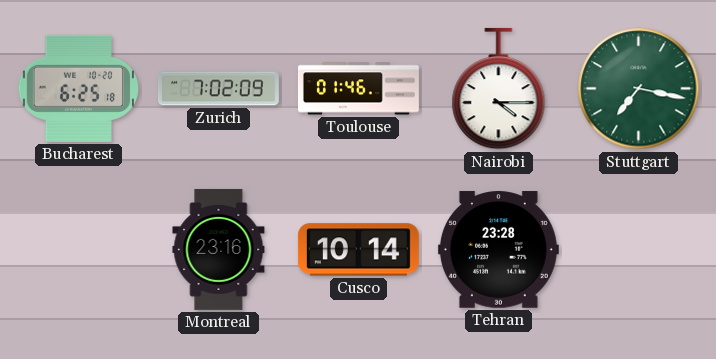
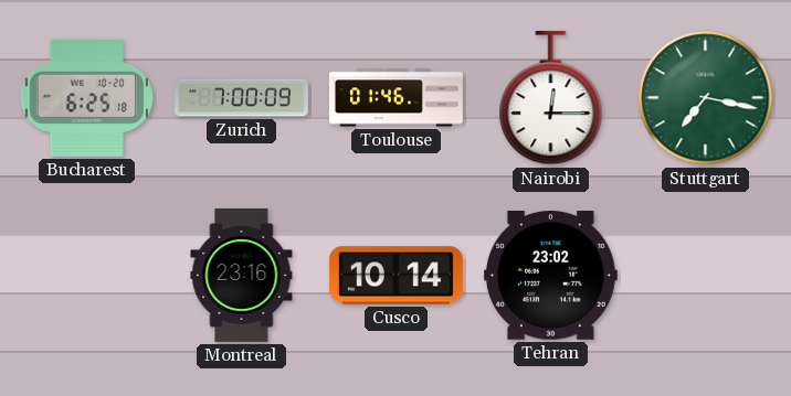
Zurich: 7:02 -> 7:00 (241, 98)
Nairobi: 4:15 -> 12:15 (551, 98)
Tehran: 23:28 -> 23:02 (550, 276)
